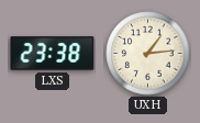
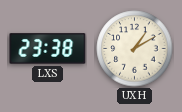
UXH: 1:14 -> 1:10 (135, 49)
